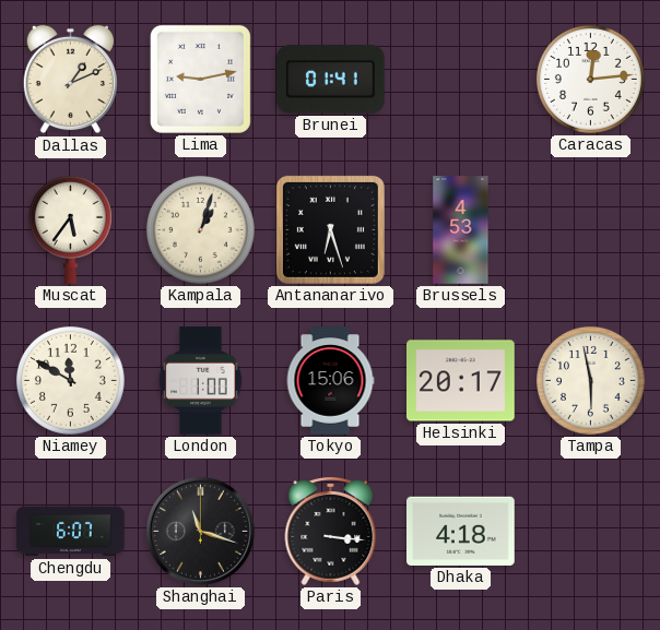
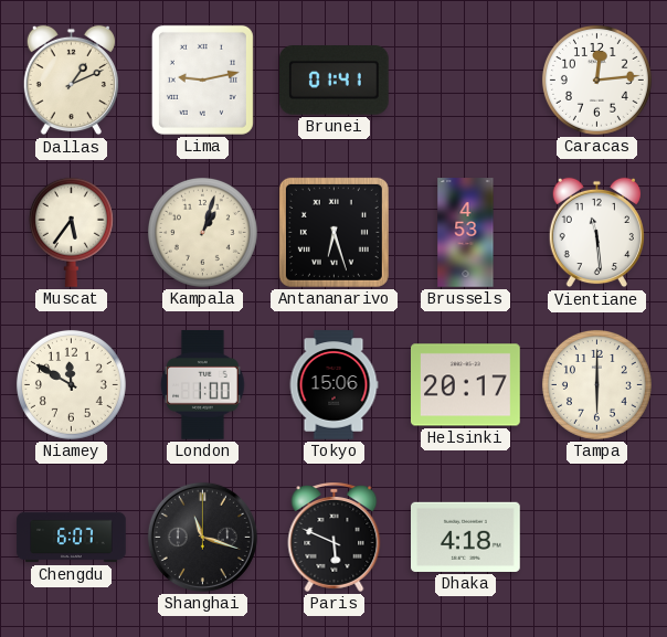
Vientiane: none -> 11:29 (596, 233)
Tampa: 5:58 -> 6:00 (596, 384)
Paris: 3:16 -> 5:49 (335, 537)
